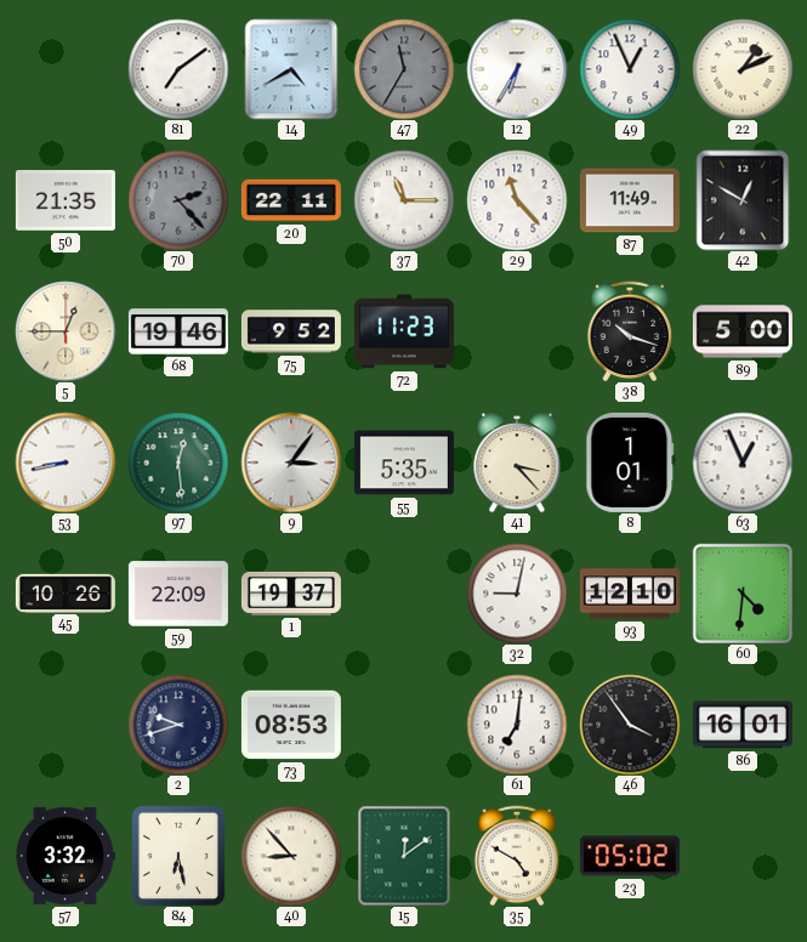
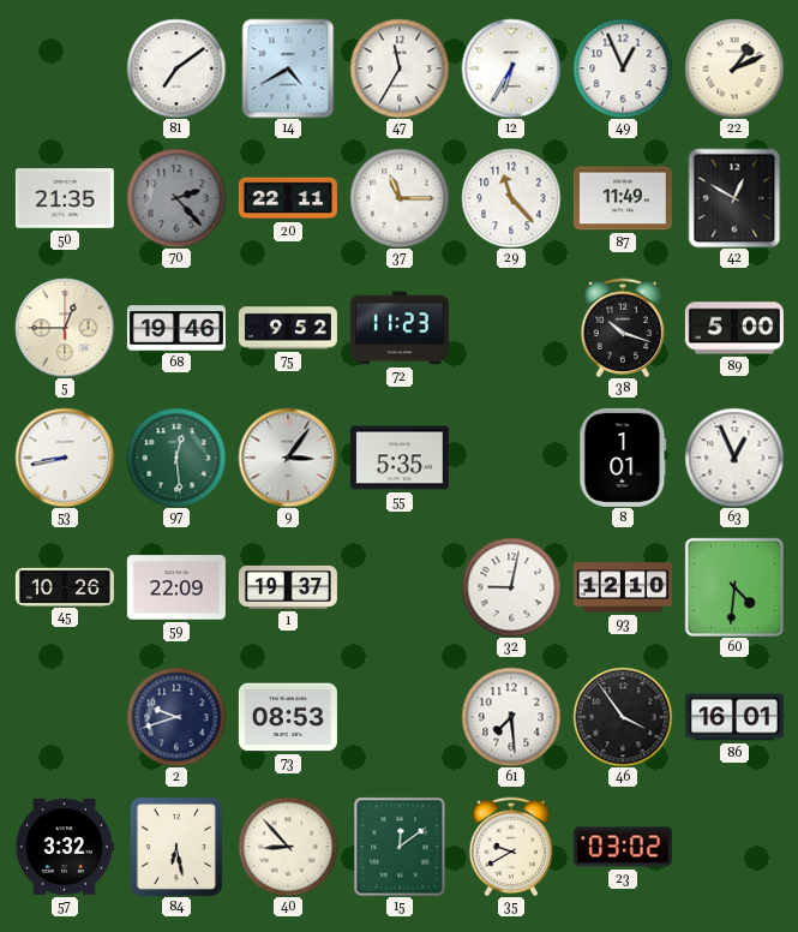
47 dial: grey -> white (400, 68)
41: 3:23 -> none (517, 463)
61: 7:01 -> 7:29 (511, 717)
35: 4:50 -> 9:40 (511, 847)
23: 05:02 -> 03:02 (623, 847)
